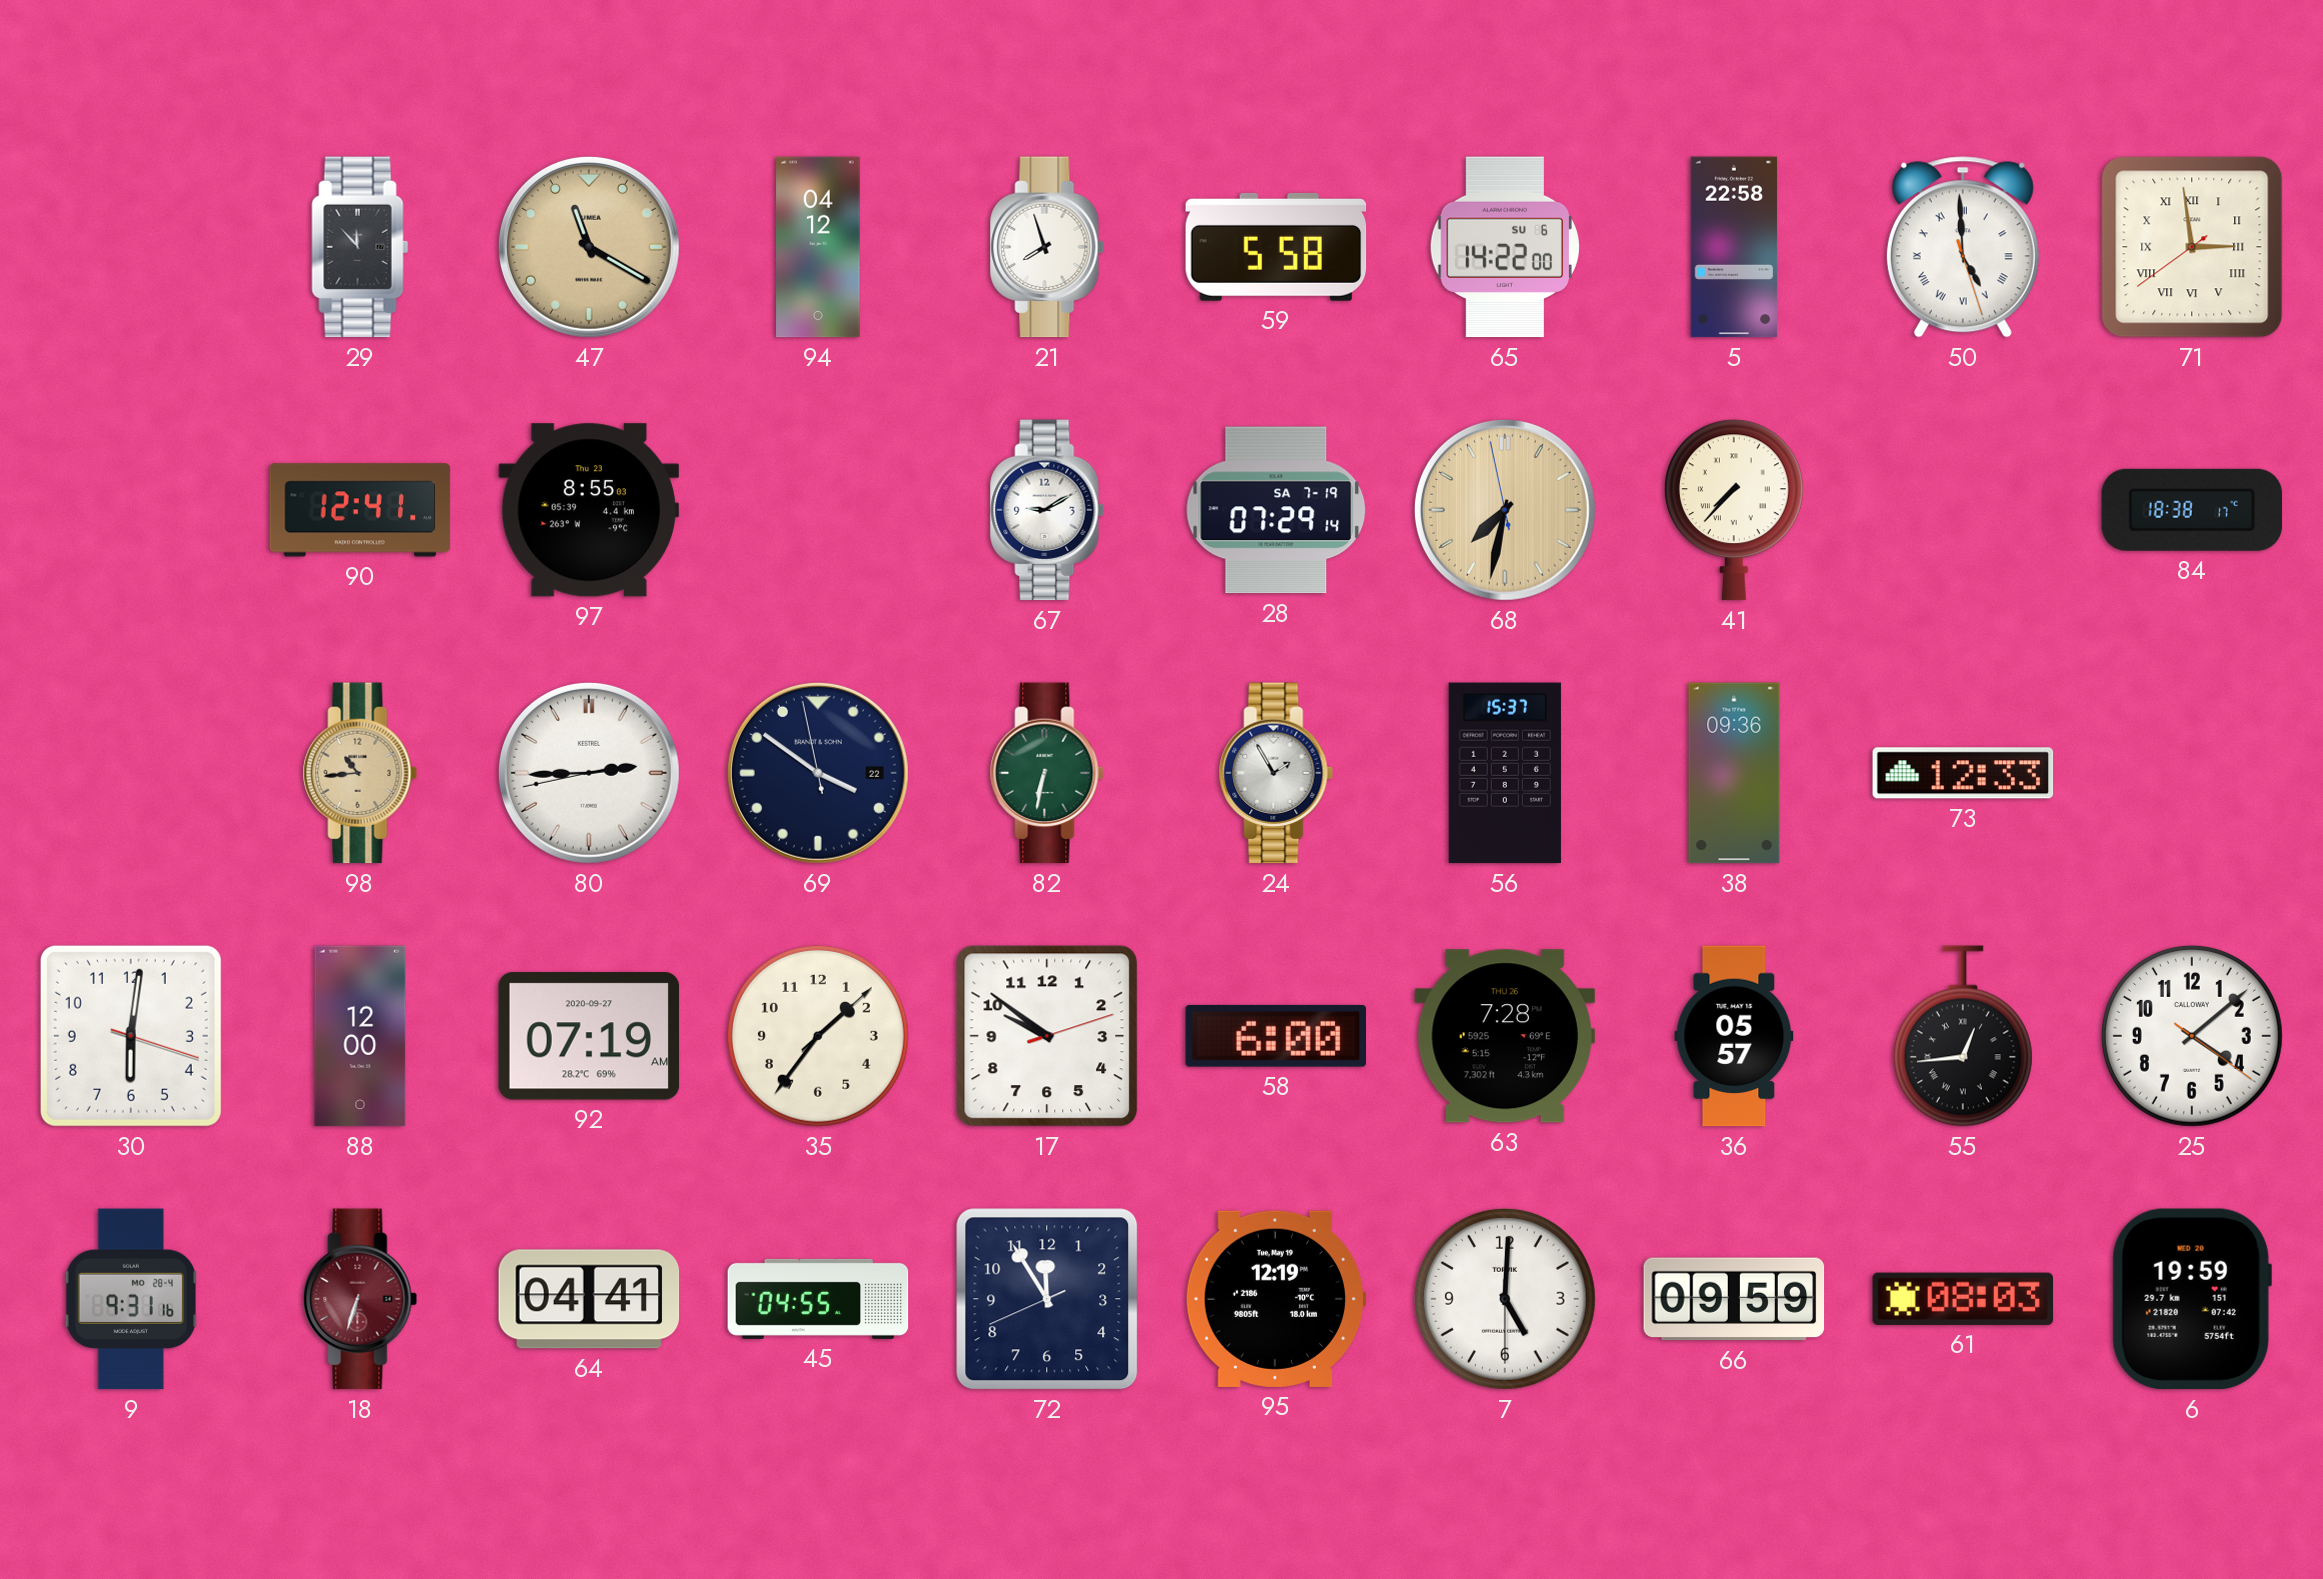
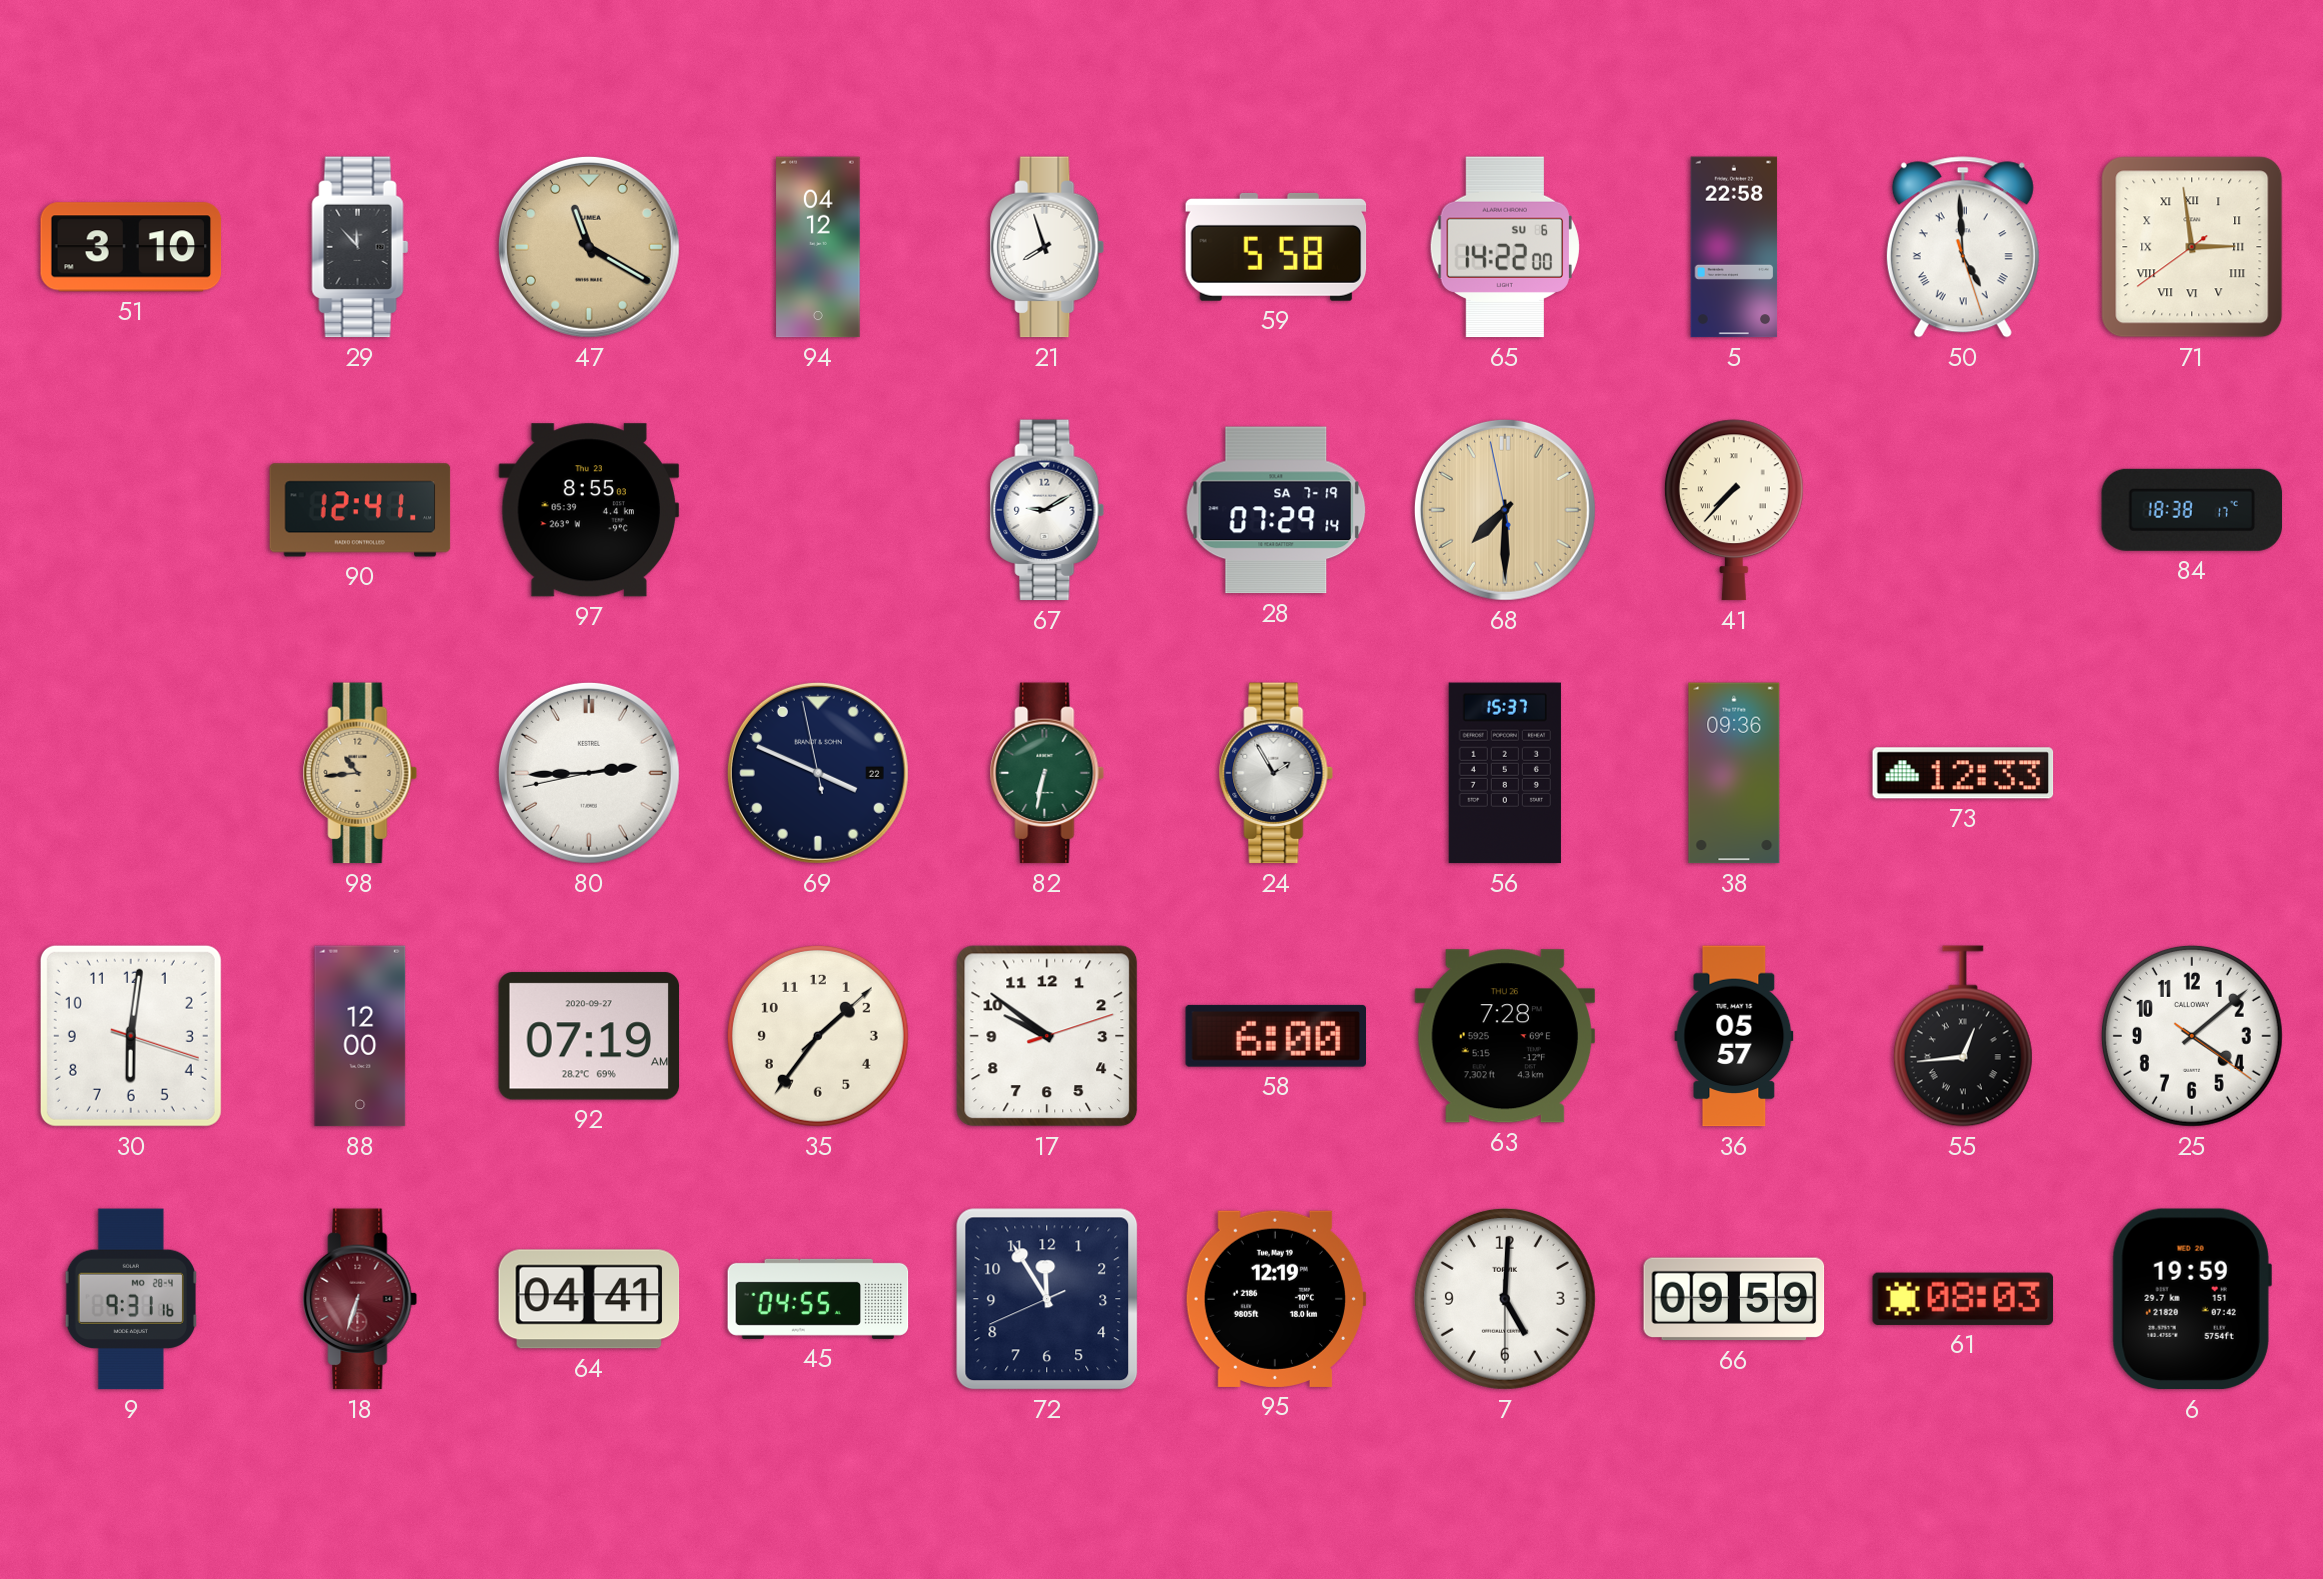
51: none -> 3:10 (131, 247)
68: 7:31 -> 7:29 (1505, 510)
69: 3:50 -> 3:48 (818, 773)
